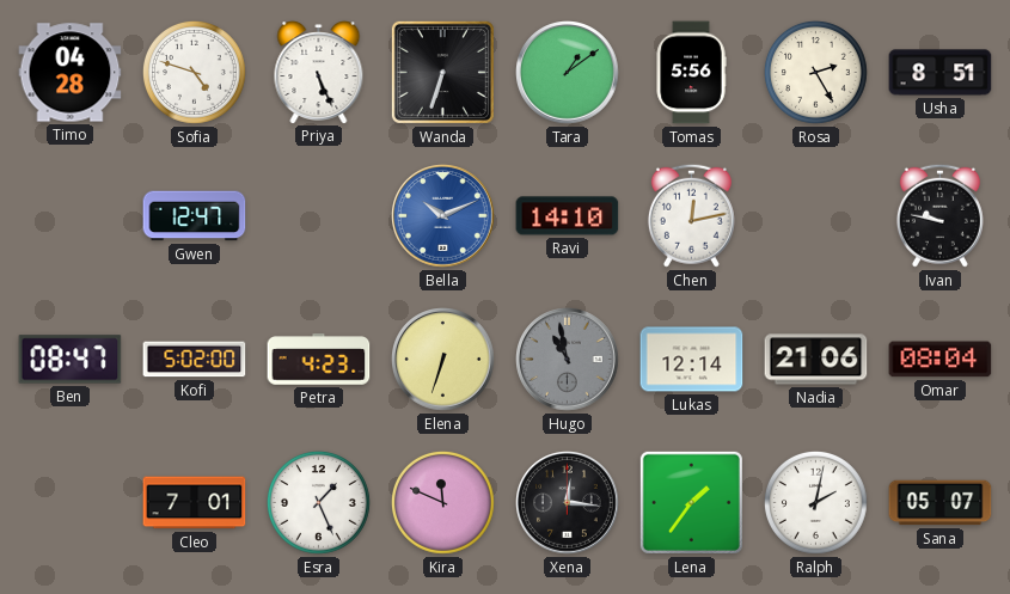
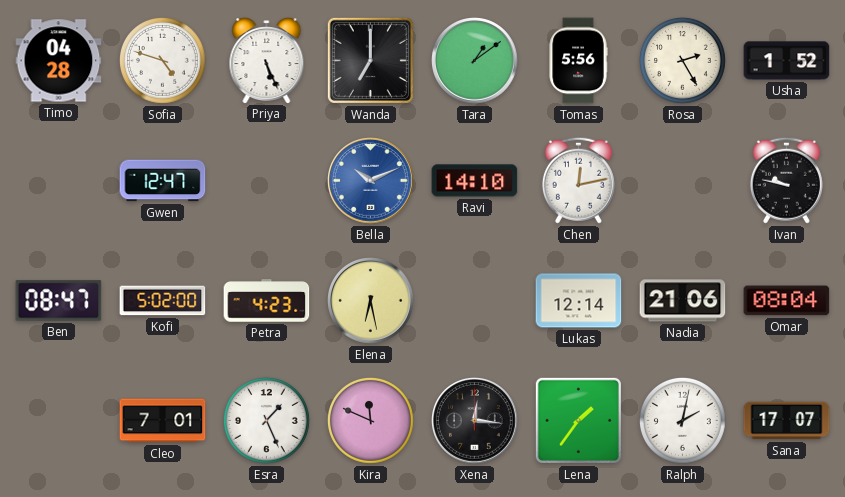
Wanda: 6:33 -> 7:00 (370, 60)
Usha: 8:51 -> 1:52 (787, 61)
Elena: 6:33 -> 6:28 (371, 301)
Hugo: 10:58 -> none (568, 360)
Sana: 05:07 -> 17:07 (787, 421)
